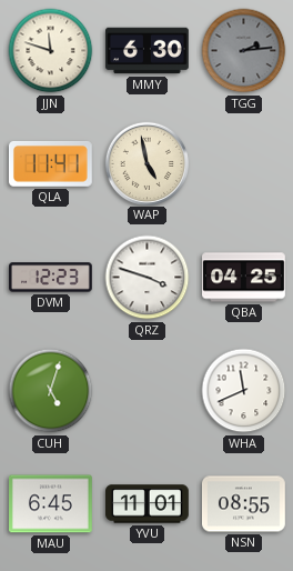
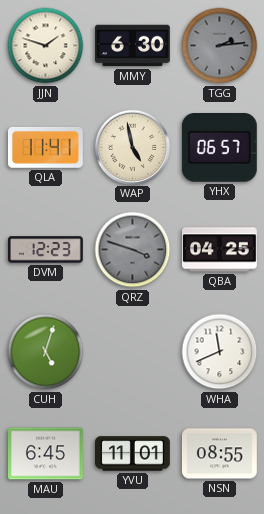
JJN: 11:48 -> 1:48 (46, 46)
YHX: none -> 06:57 (219, 148)
QRZ dial: white -> grey (133, 250)
